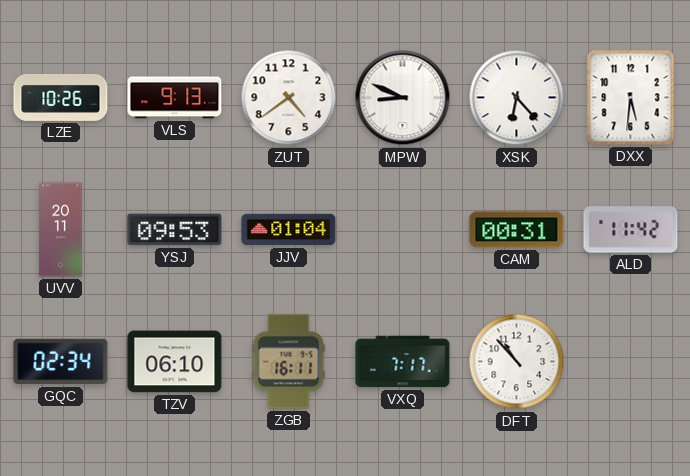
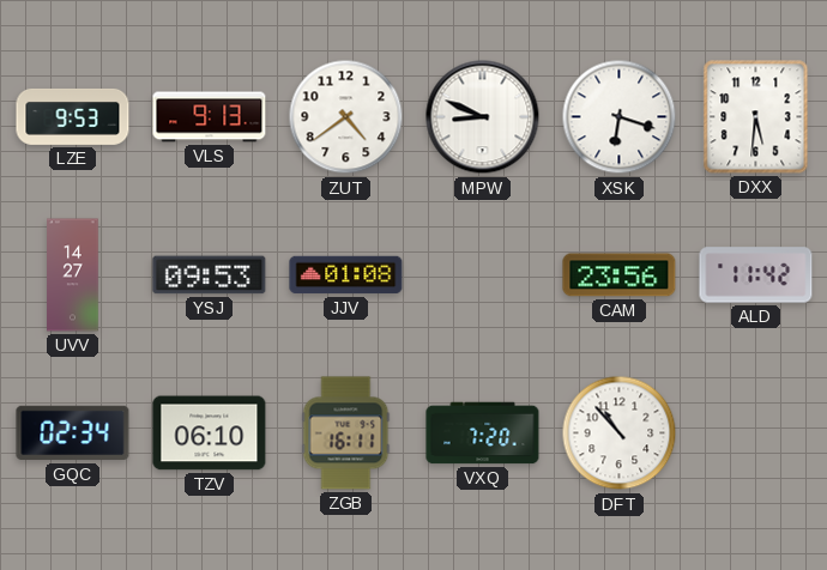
LZE: 10:26 -> 9:53 (73, 116)
XSK: 6:23 -> 6:18 (620, 117)
UVV: 20:11 -> 14:27 (73, 275)
JJV: 01:04 -> 01:08 (346, 275)
CAM: 00:31 -> 23:56 (620, 275)
VXQ: 7:17 -> 7:20 (483, 433)
